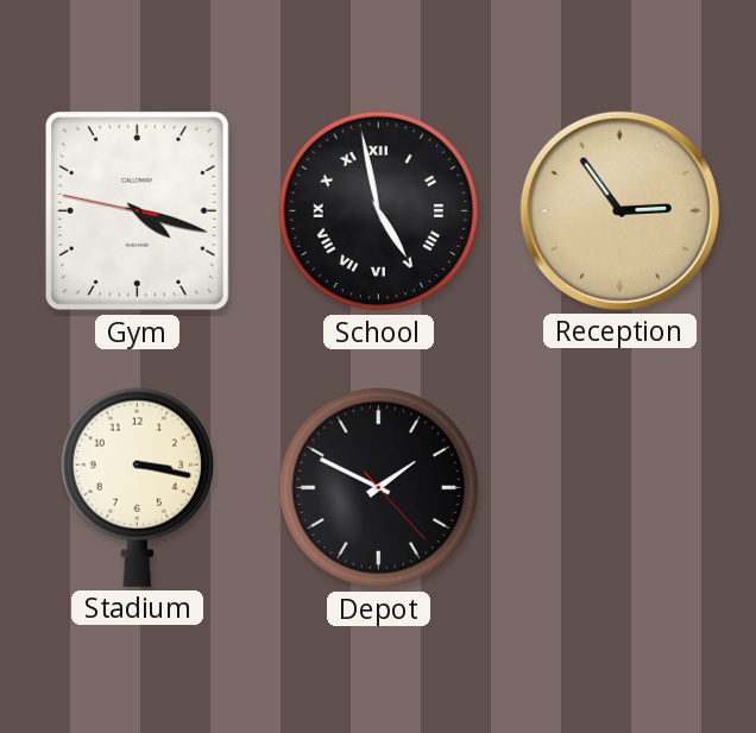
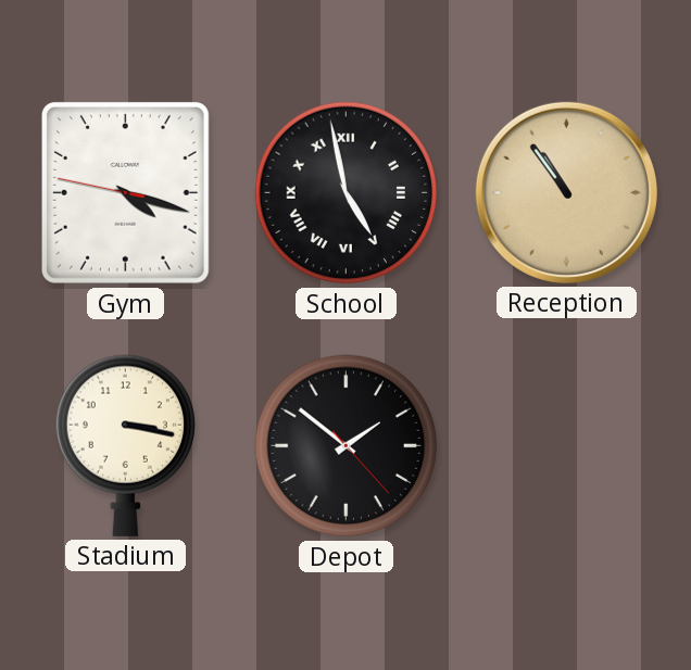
Reception: 2:54 -> 10:54 (566, 192)
Depot: 1:49 -> 1:51 (347, 446)
